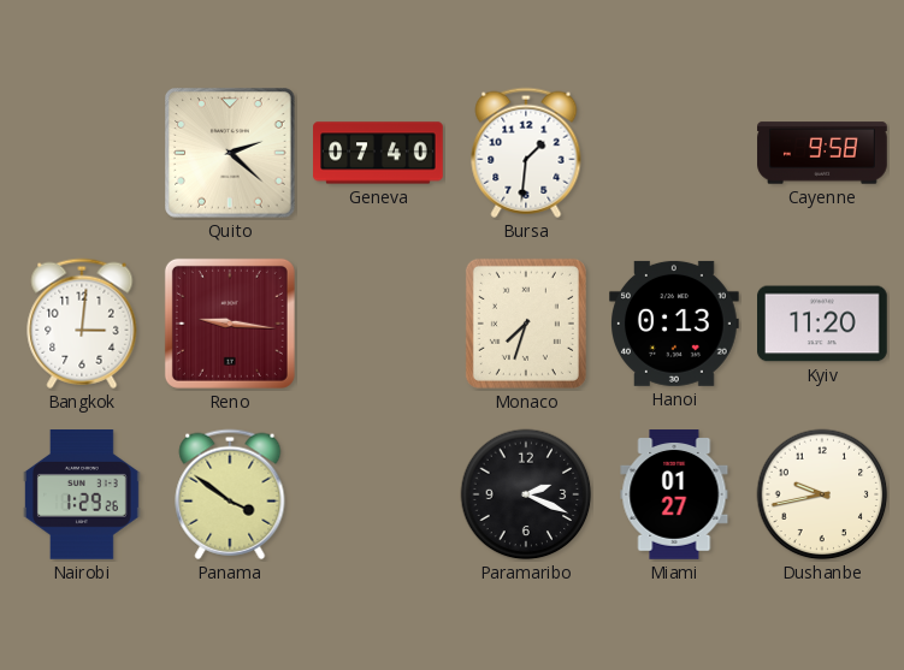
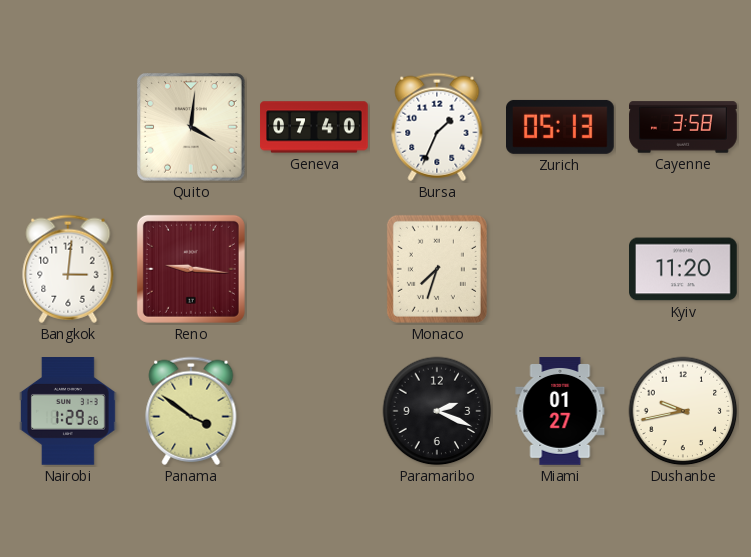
Quito: 2:22 -> 4:01 (191, 127)
Bursa: 1:31 -> 1:34 (437, 127)
Zurich: none -> 05:13 (561, 127)
Cayenne: 9:58 -> 3:58 (683, 127)
Hanoi: 0:13 -> none (675, 324)
